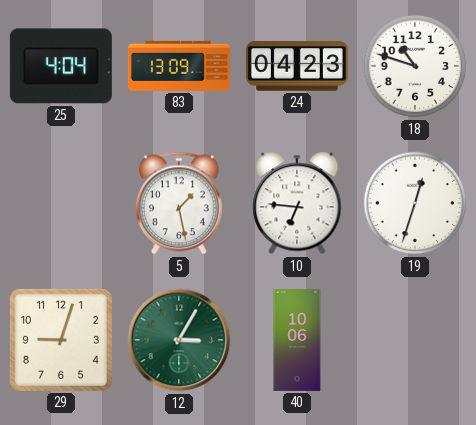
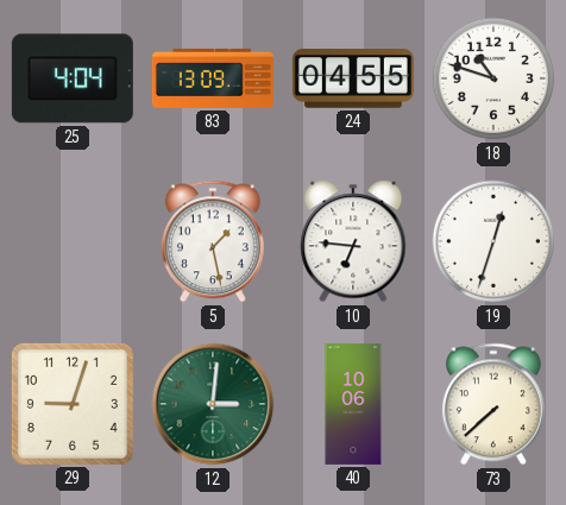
24: 04:23 -> 04:55 (353, 78)
12: 3:05 -> 3:01 (213, 404)
73: none -> 7:38 (493, 404)
